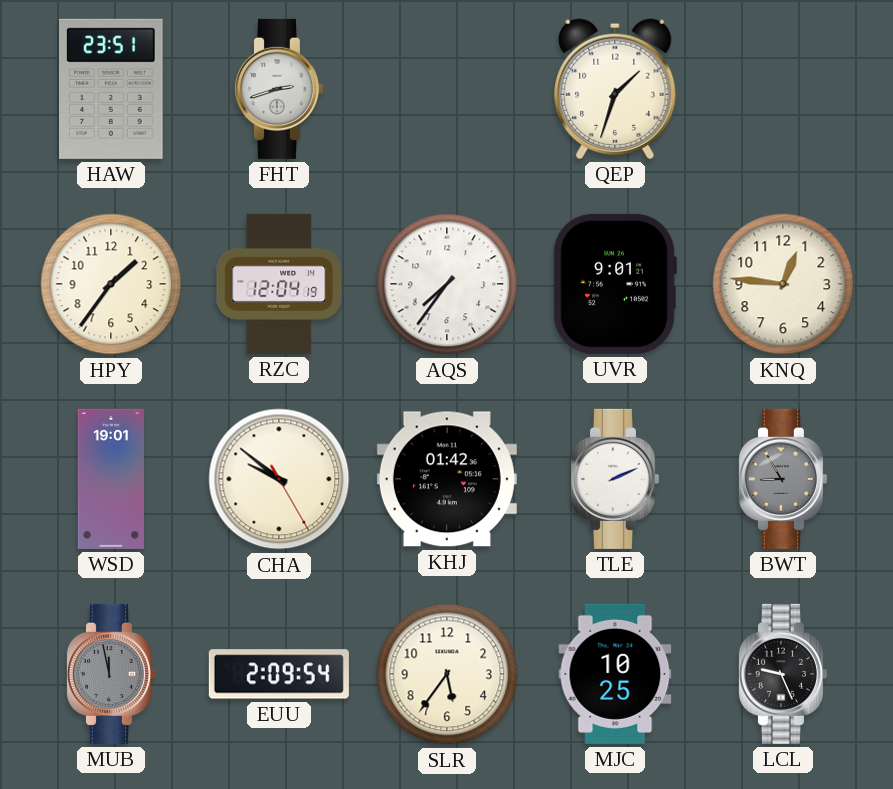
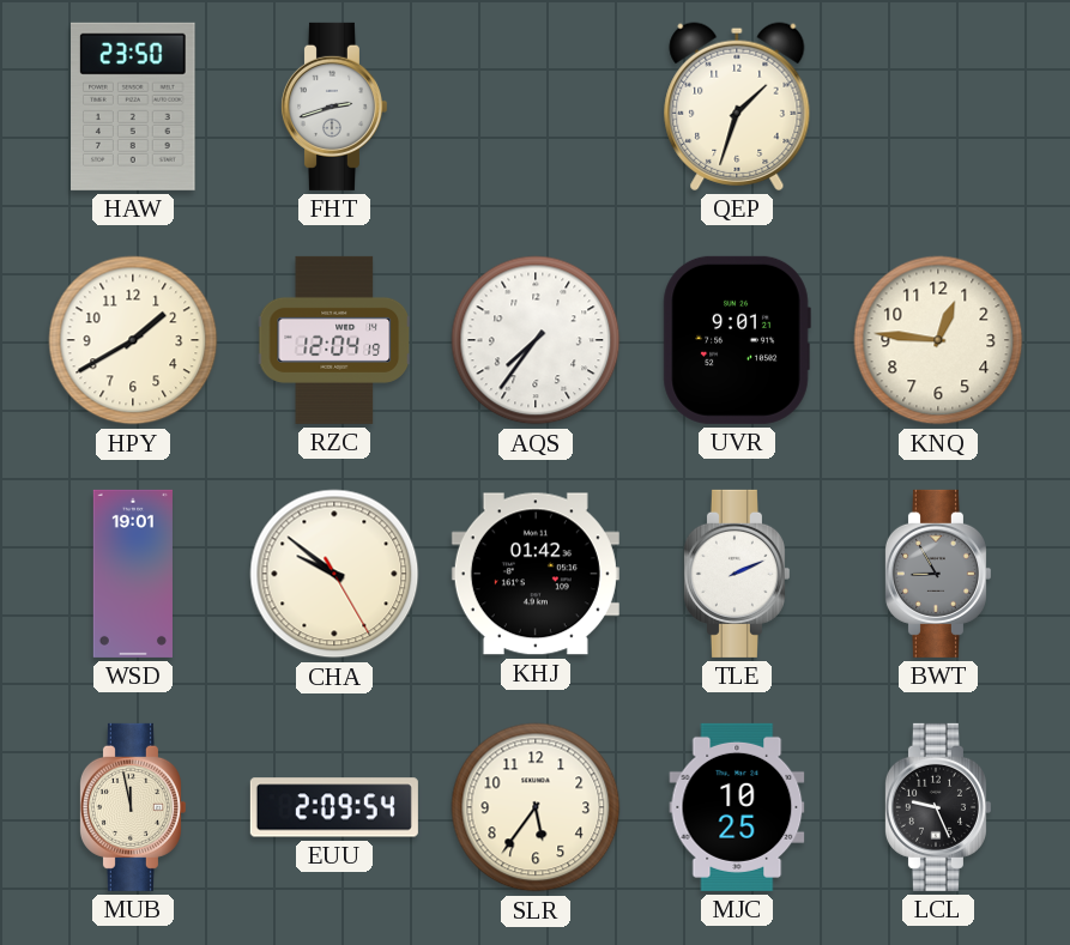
HAW: 23:51 -> 23:50 (134, 107)
HPY: 1:36 -> 1:40 (133, 340)
MUB dial: grey -> cream (132, 807)
